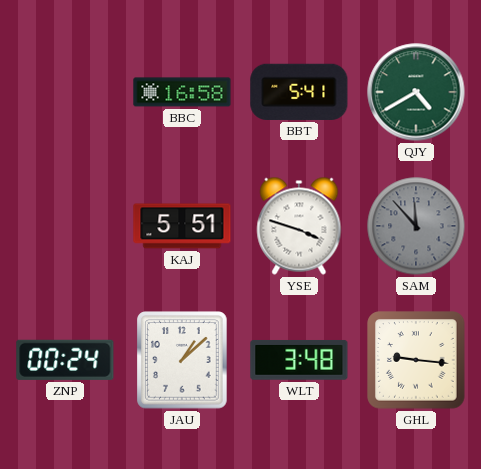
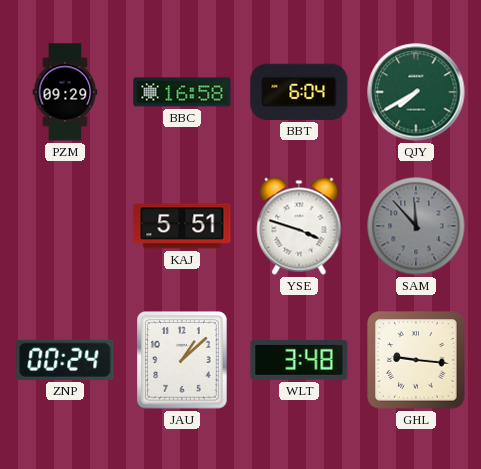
PZM: none -> 09:29 (65, 92)
BBT: 5:41 -> 6:04 (299, 92)
QJY: 4:40 -> 7:40 (416, 92)
